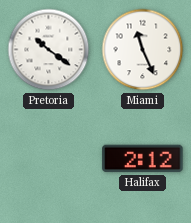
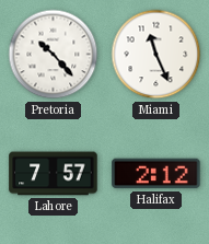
Pretoria: 10:21 -> 10:23 (54, 55)
Lahore: none -> 7:57 (54, 174)
